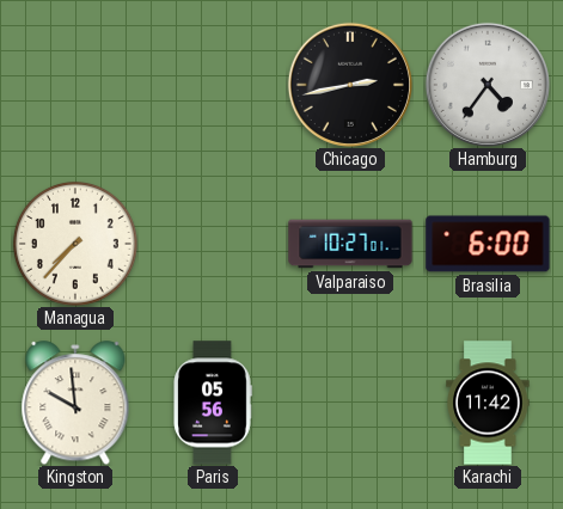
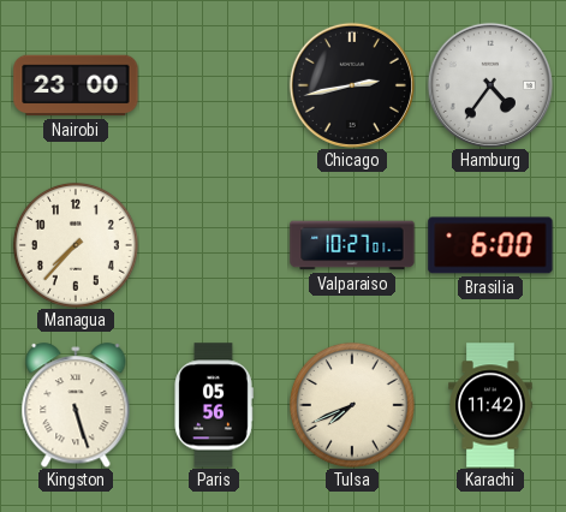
Nairobi: none -> 23:00 (76, 85)
Kingston: 9:59 -> 5:27 (76, 405)
Tulsa: none -> 7:41 (352, 405)
